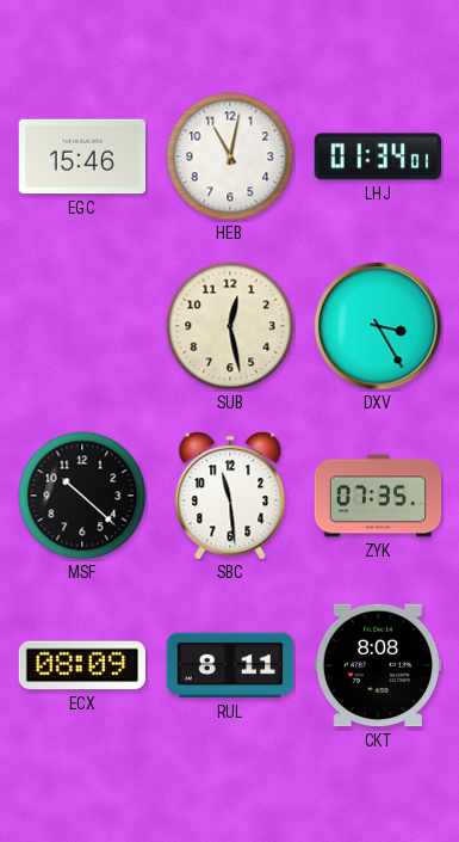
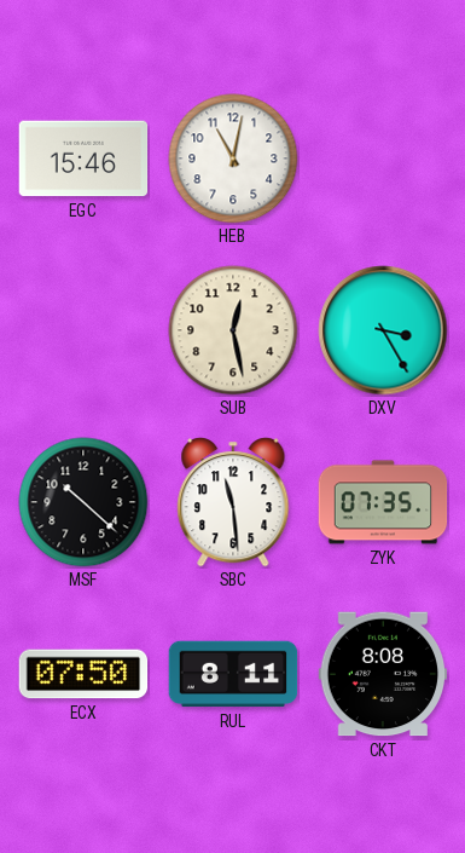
LHJ: 01:34 -> none (378, 156)
ECX: 08:09 -> 07:50 (83, 674)
